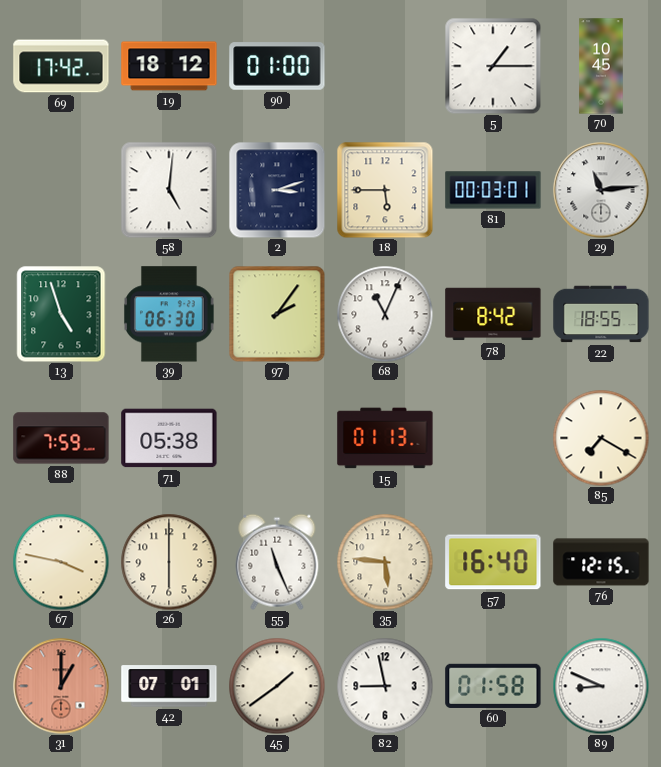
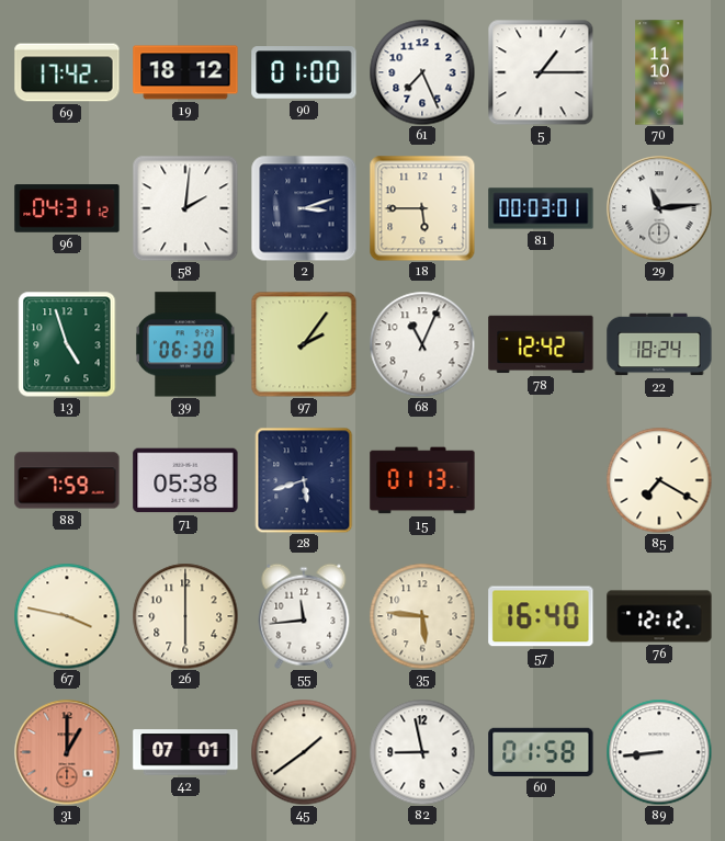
61: none -> 7:26 (422, 72)
70: 10:45 -> 11:10 (659, 72)
96: none -> 04:31 (67, 208)
58: 5:01 -> 2:01 (185, 208)
78: 8:42 -> 12:42 (541, 344)
22: 18:55 -> 18:24 (659, 344)
28: none -> 5:42 (304, 480)
55: 11:26 -> 11:44 (304, 616)
76: 12:15 -> 12:12 (659, 616)
89: 8:49 -> 8:44 (659, 752)
